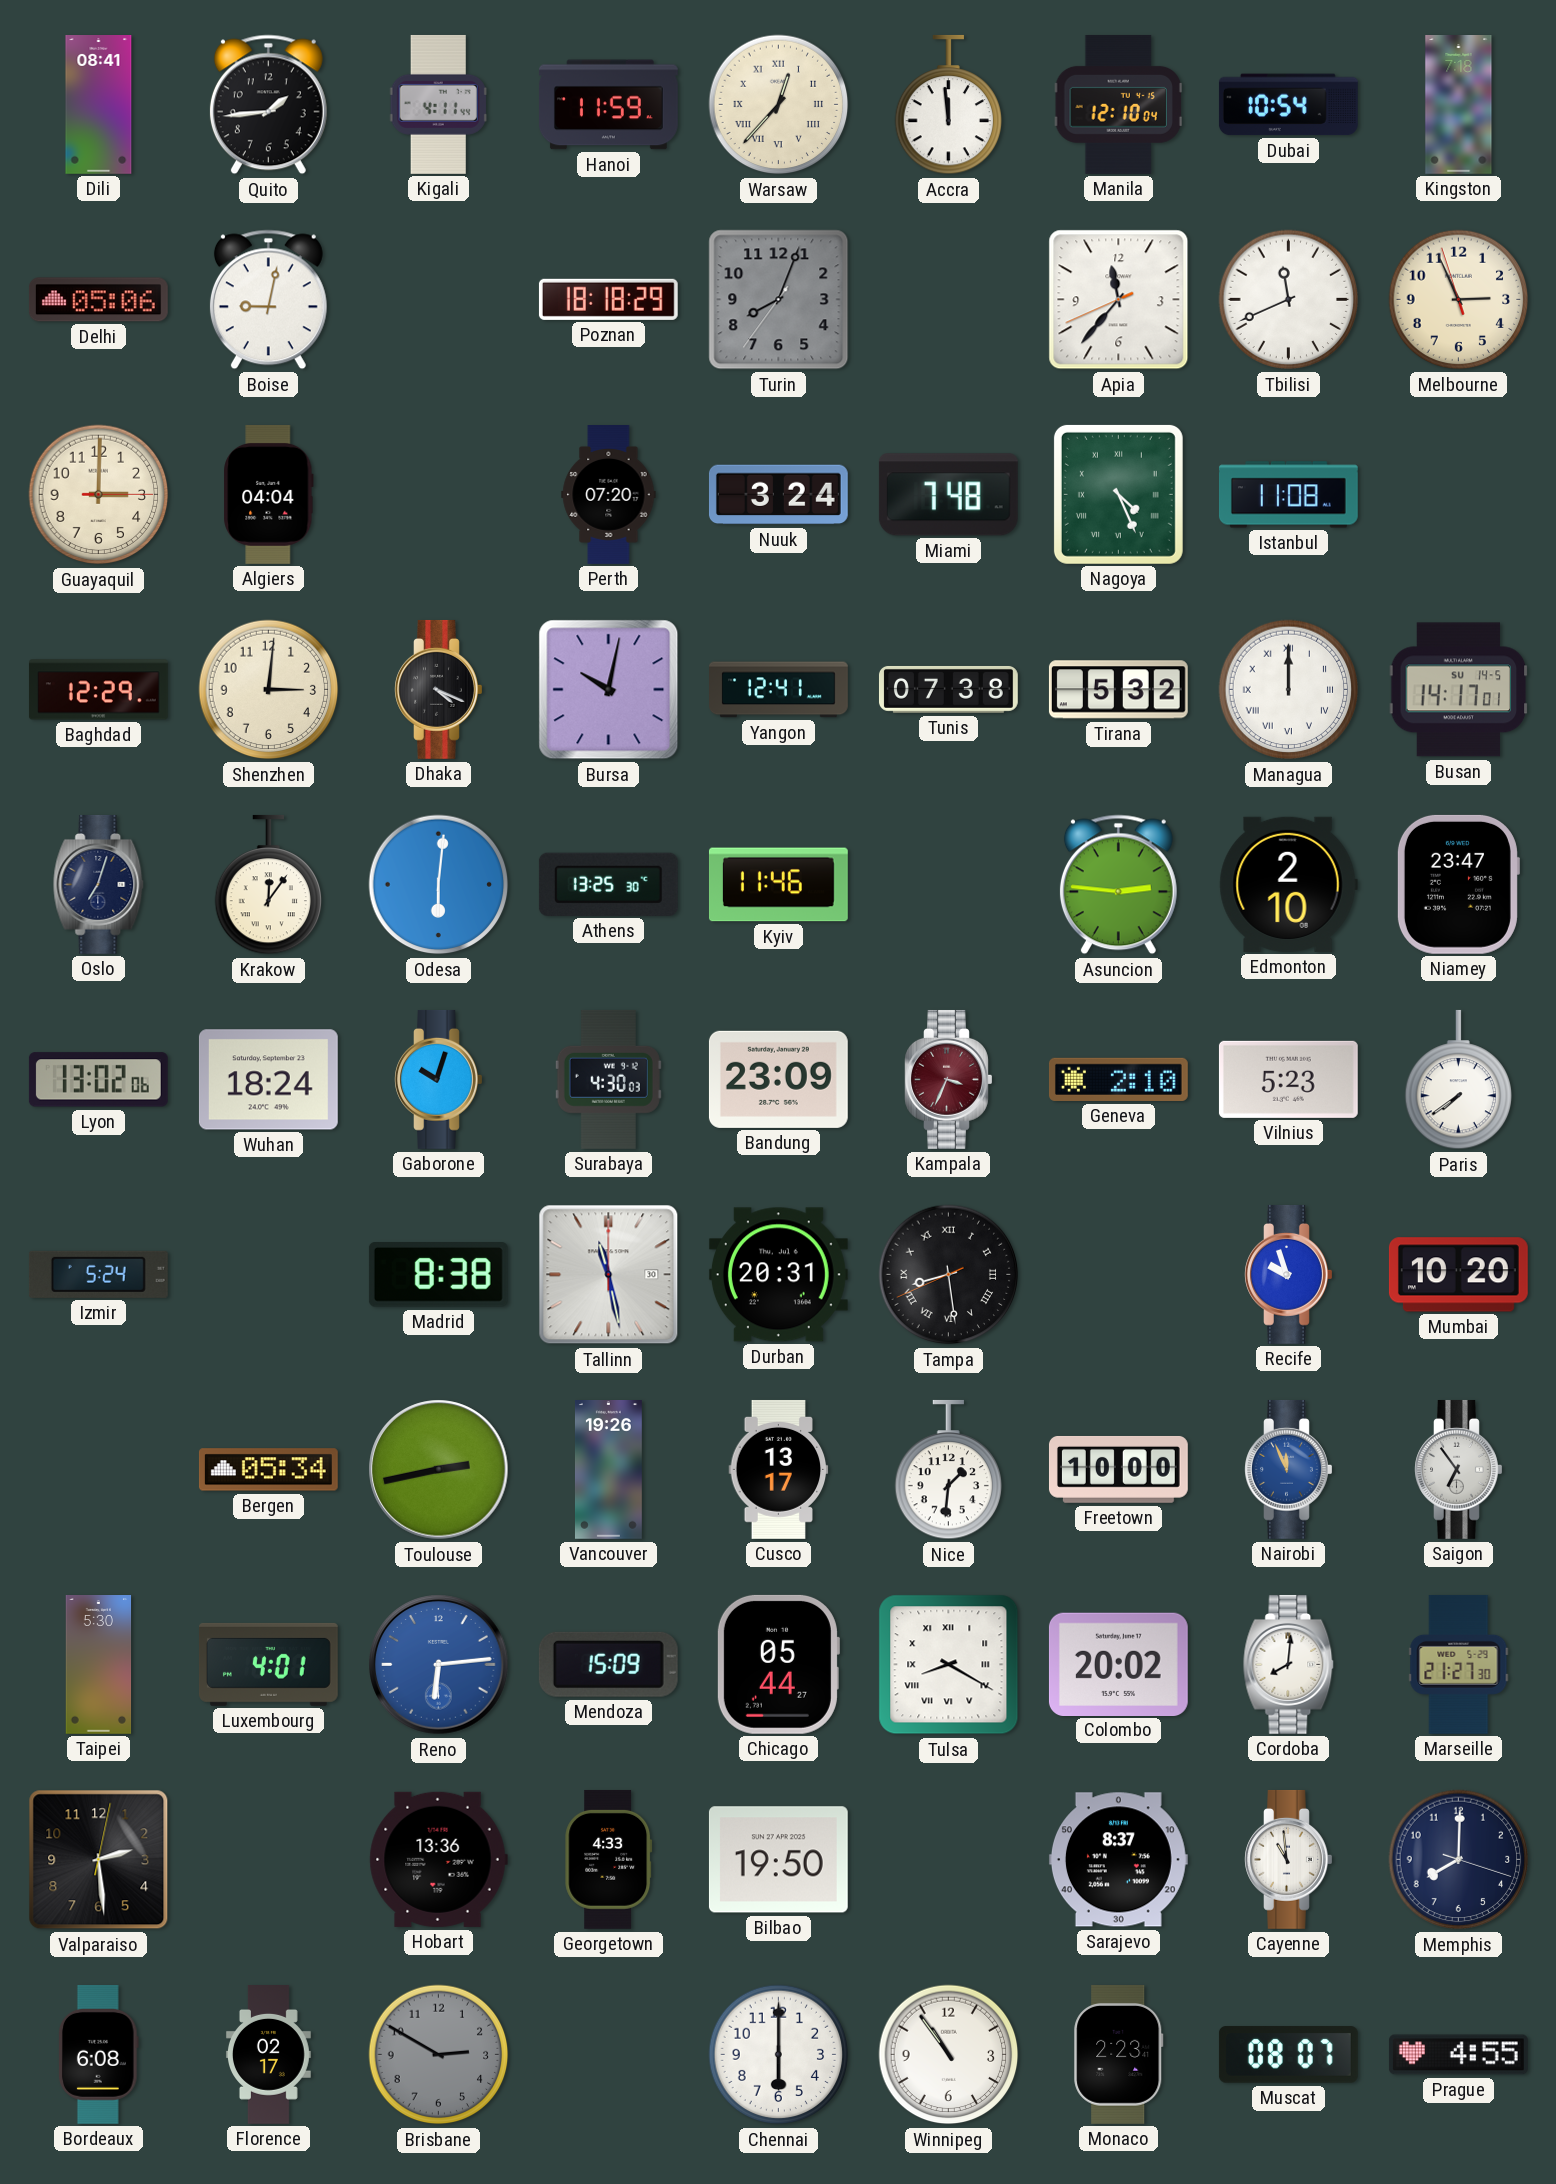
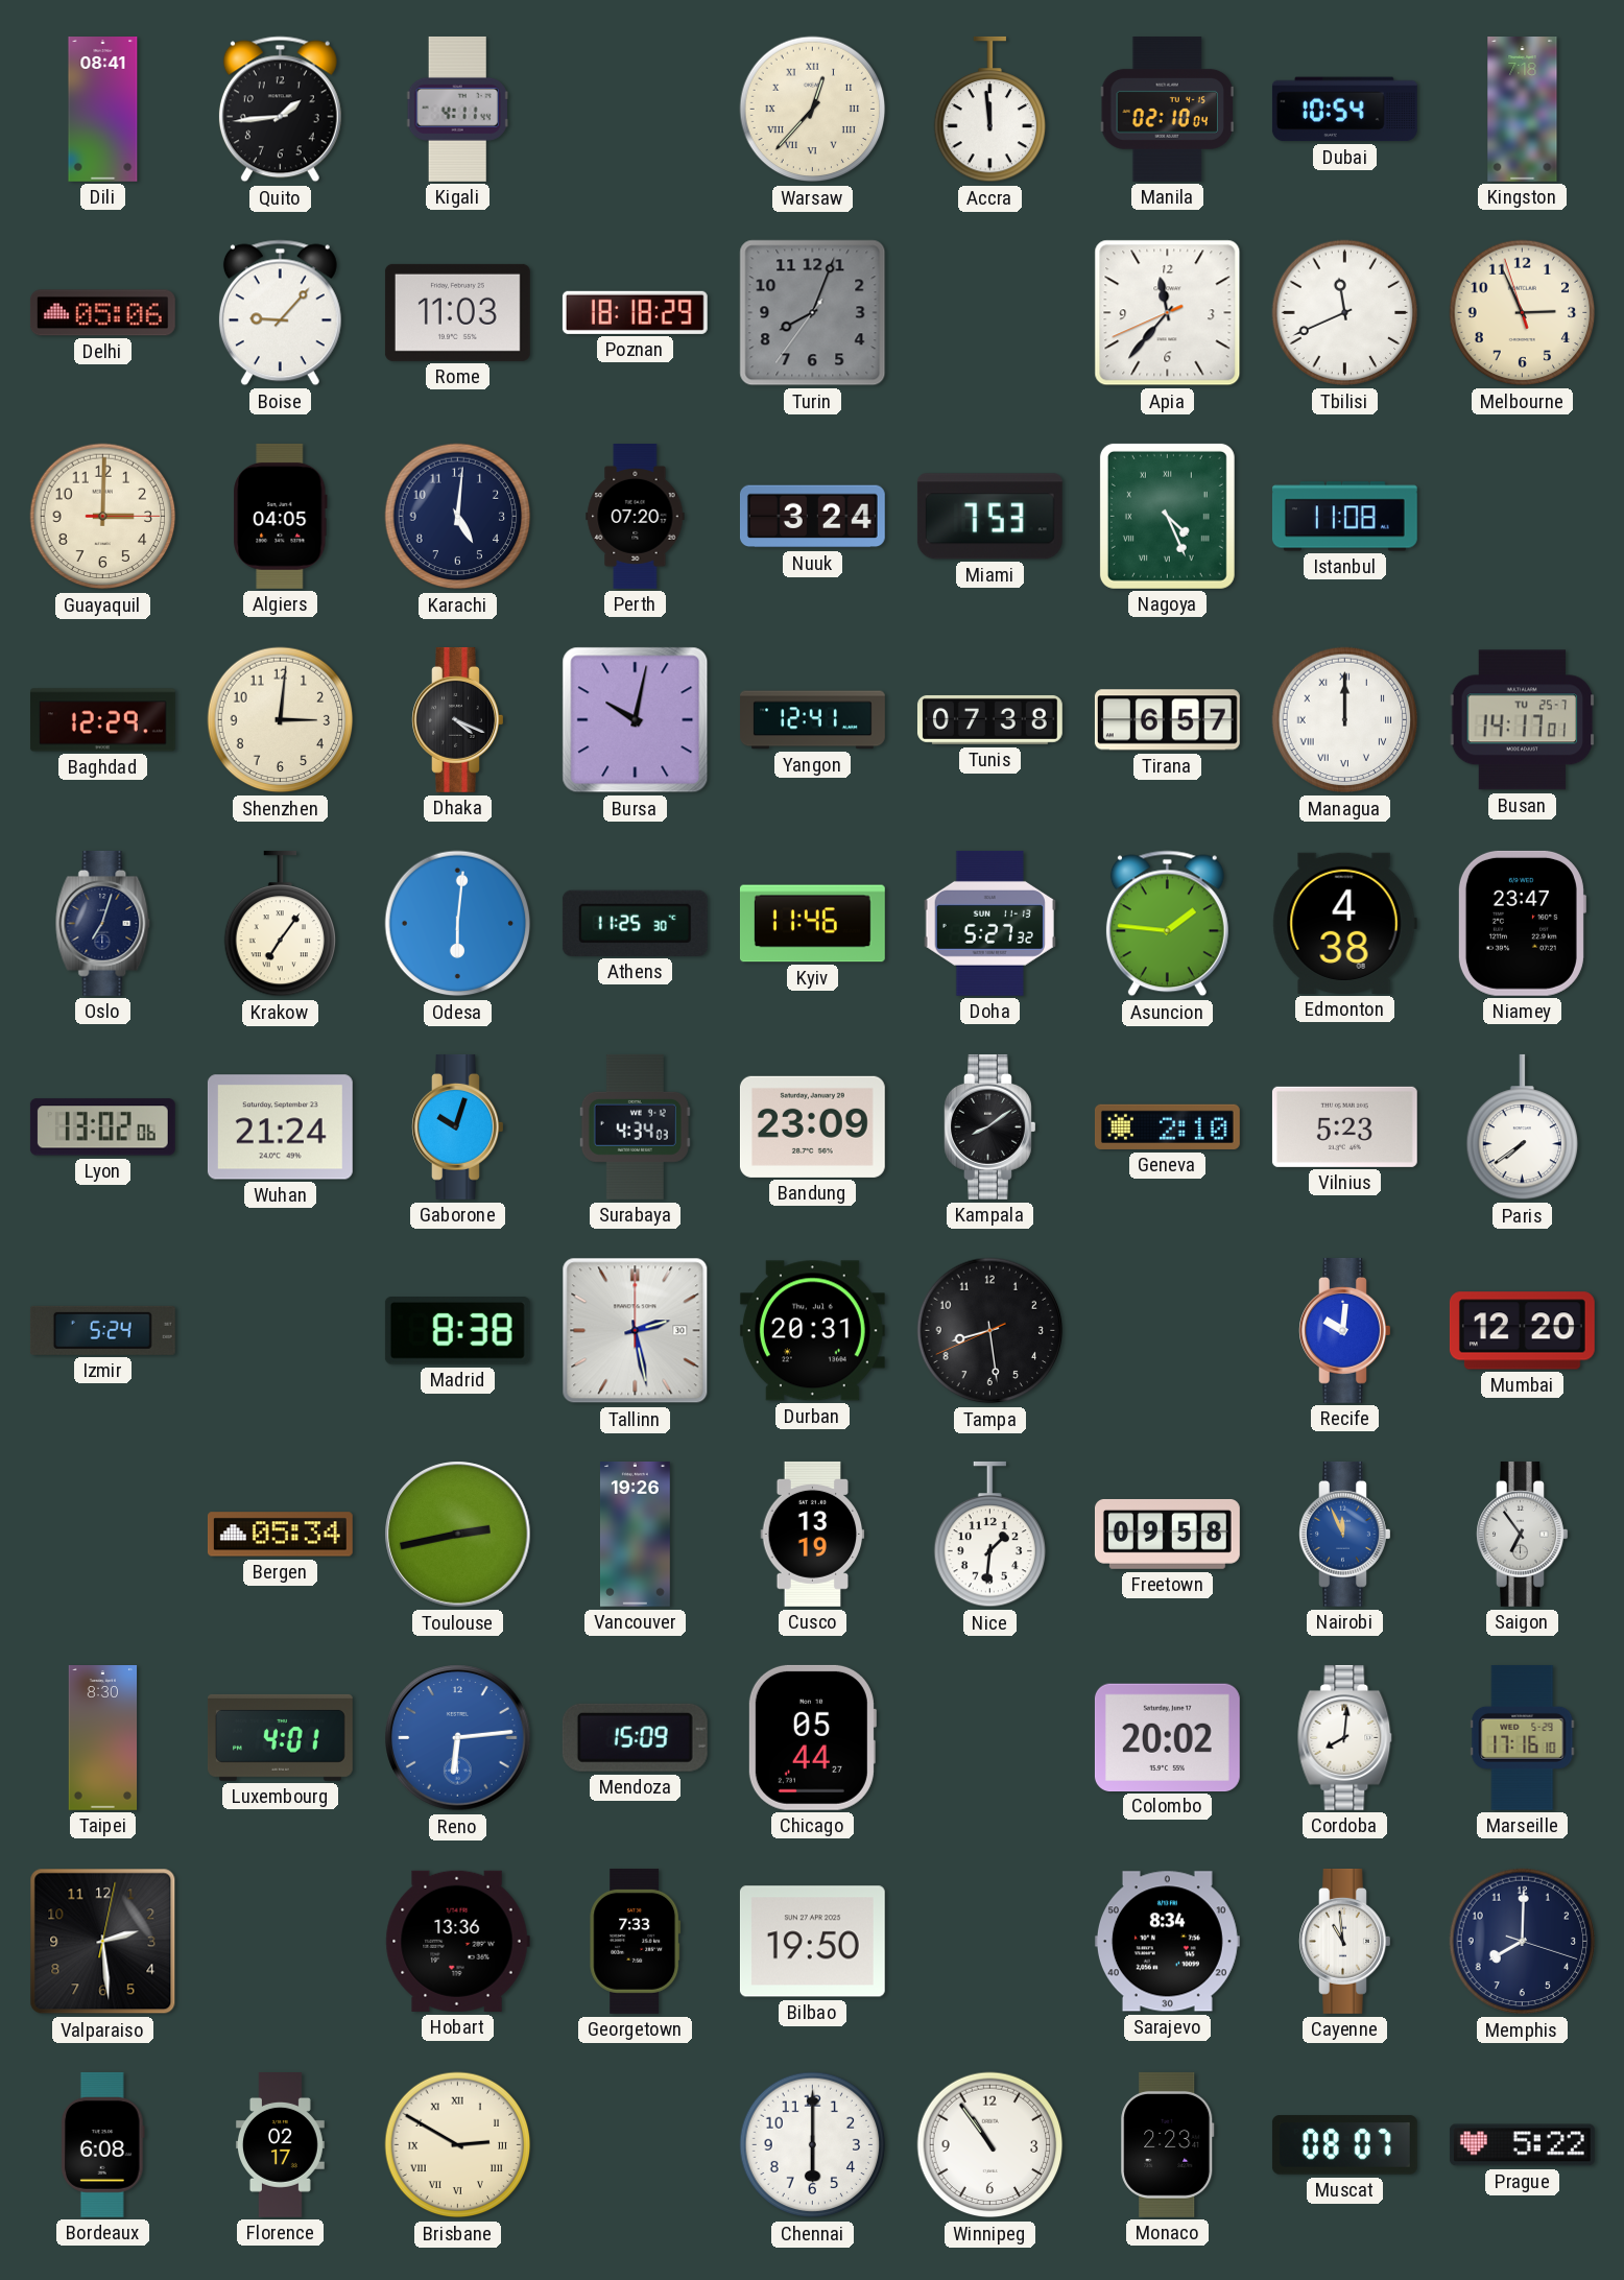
Hanoi: 11:59 -> none (608, 105)
Manila: 12:10 -> 02:10 (1167, 109)
Boise: 9:02 -> 9:07 (280, 313)
Rome: none -> 11:03 (457, 312)
Algiers: 04:04 -> 04:05 (281, 516)
Karachi: none -> 5:01 (458, 517)
Miami: 7:48 -> 7:53 (989, 517)
Tirana: 5:32 -> 6:57 (1167, 720)
Busan date: SU 14-5 -> TU 25-7 (1523, 720)
Krakow: 12:06 -> 7:06 (281, 924)
Athens: 13:25 -> 11:25 (635, 923)
Doha: none -> 5:27 (989, 923)
Asuncion: 2:46 -> 1:46 (1167, 924)
Edmonton: 2:10 -> 4:38 (1344, 923)
Wuhan: 18:24 -> 21:24 (280, 1127)
Surabaya: 4:30 -> 4:34 (635, 1126)
Kampala: 3:34 -> 8:09 (990, 1126)
Kampala dial: burgundy -> black (990, 1126)
Tallinn: 11:28 -> 2:28 (636, 1331)
Tampa numerals: Roman -> Arabic (990, 1331)
Recife: 9:57 -> 10:01 (1345, 1330)
Mumbai: 10:20 -> 12:20 (1522, 1331)
Cusco: 13:17 -> 13:19 (813, 1534)
Freetown: 10:00 -> 09:58 (1167, 1534)
Taipei: 5:30 -> 8:30 (103, 1738)
Tulsa: 8:20 -> none (949, 1665)
Marseille: 21:27 -> 17:16 (1523, 1737)
Georgetown: 4:33 -> 7:33 (636, 1941)
Sarajevo: 8:37 -> 8:34 (1167, 1942)
Brisbane dial: grey -> cream (458, 2145)
Brisbane numerals: Arabic -> Roman (458, 2145)
Prague: 4:55 -> 5:22 (1522, 2145)
